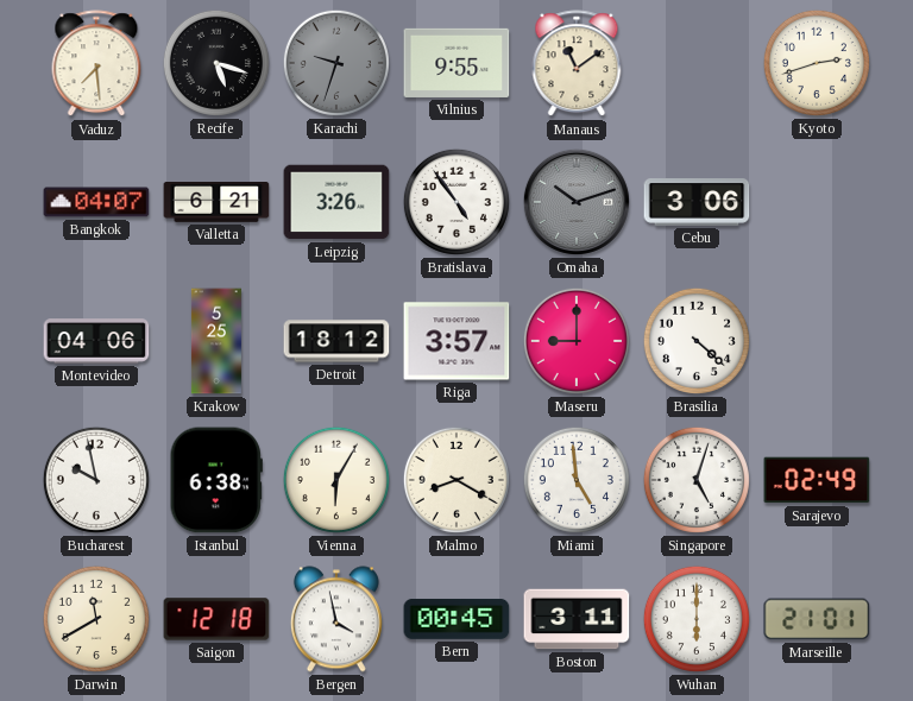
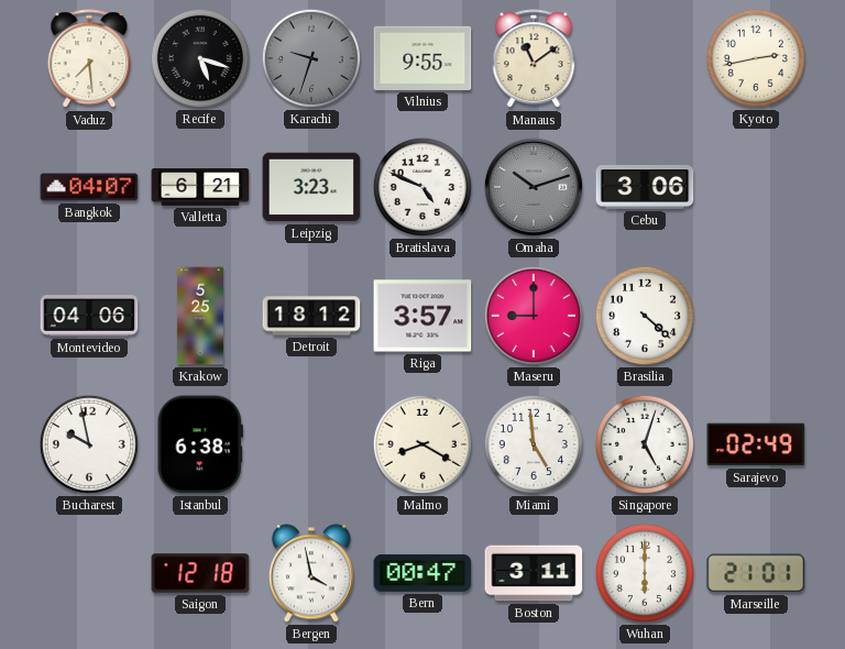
Kyoto: 2:42 -> 2:43 (756, 58)
Leipzig: 3:26 -> 3:23 (311, 187)
Bratislava: 4:54 -> 4:49 (422, 187)
Vienna: 6:05 -> none (336, 480)
Darwin: 11:40 -> none (96, 619)
Bern: 00:45 -> 00:47 (422, 573)
